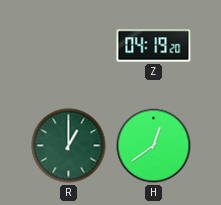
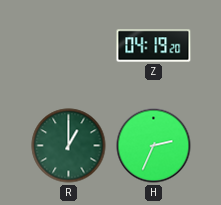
H: 12:39 -> 2:34 (154, 146)
